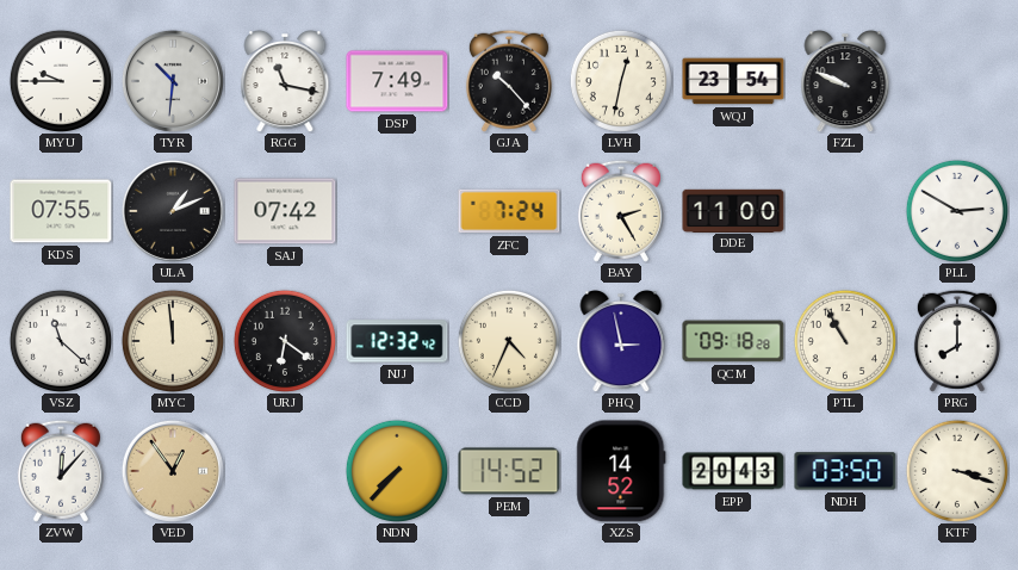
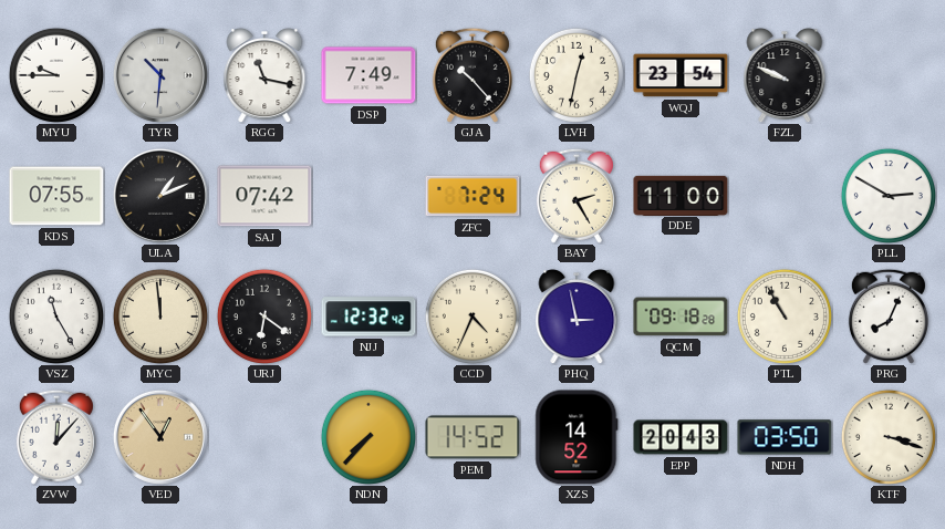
VSZ: 11:22 -> 11:25 (56, 317)
PRG: 8:00 -> 8:04 (889, 317)
